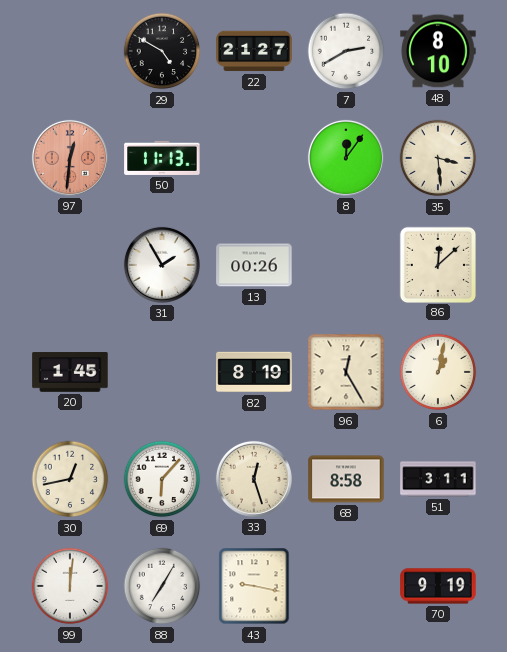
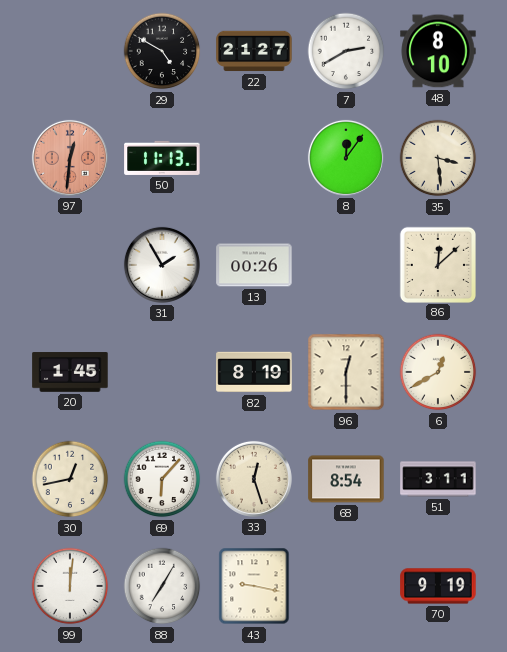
96: 12:25 -> 12:30 (346, 372)
6: 1:02 -> 12:40 (438, 372)
68: 8:58 -> 8:54 (346, 479)
